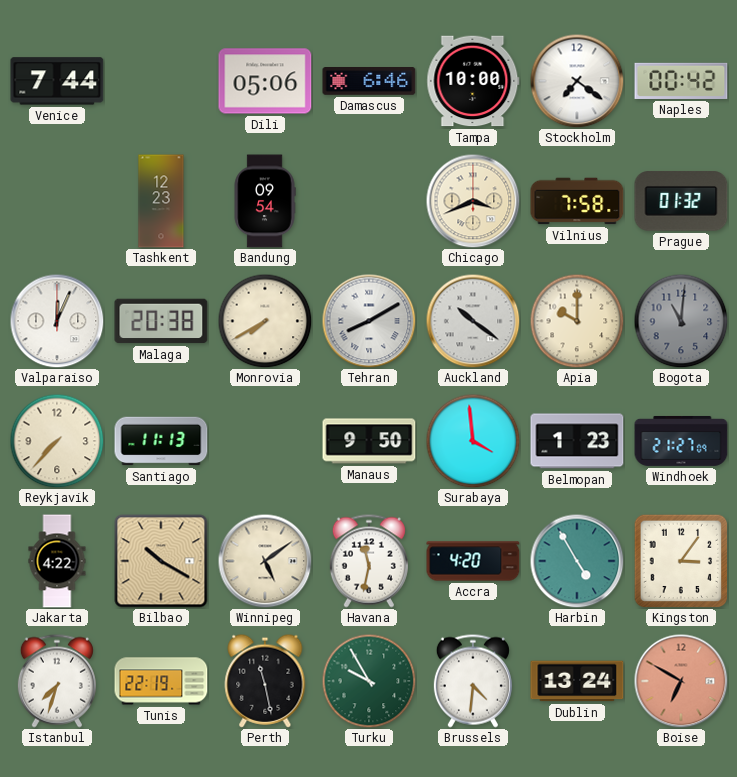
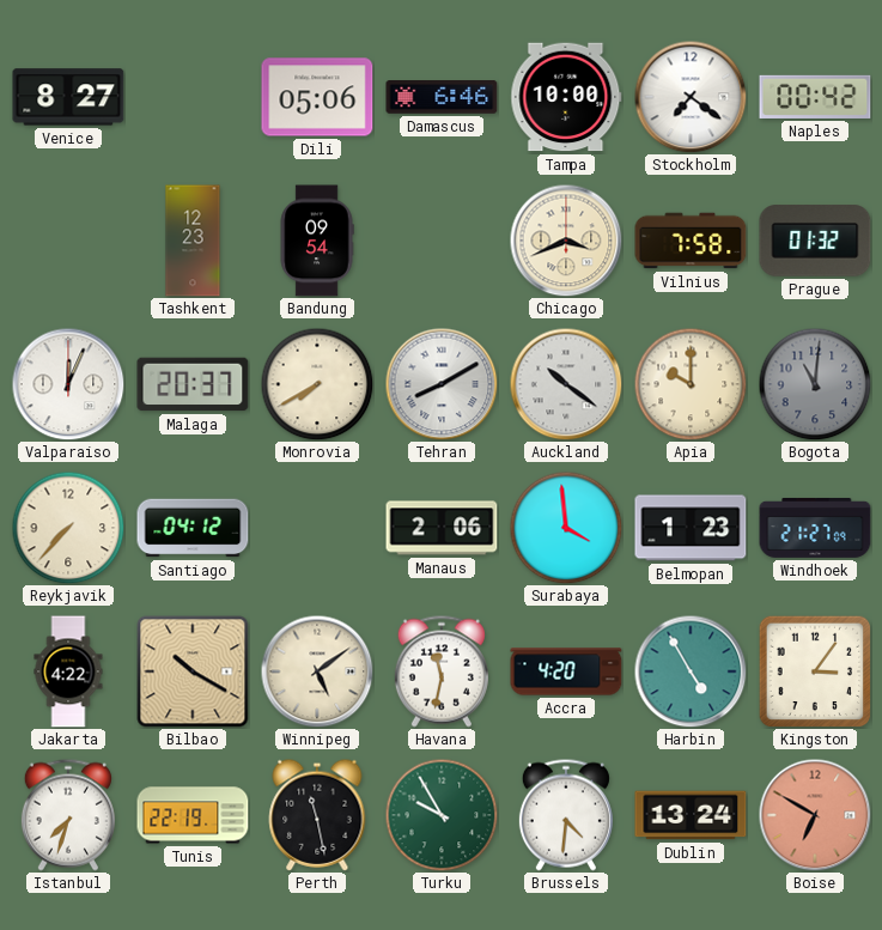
Venice: 7:44 -> 8:27 (68, 97)
Malaga: 20:38 -> 20:37 (193, 384)
Santiago: 11:13 -> 04:12 (193, 528)
Manaus: 9:50 -> 2:06 (442, 528)
